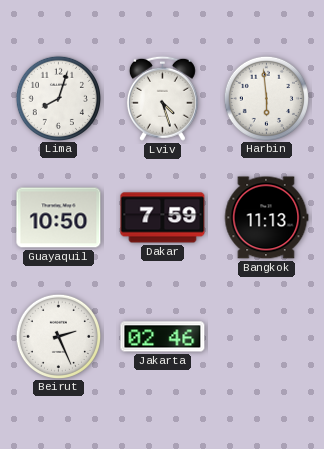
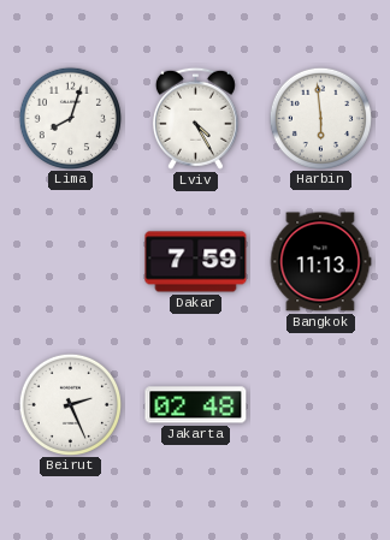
Lviv: 4:27 -> 4:25 (195, 118)
Guayaquil: 10:50 -> none (59, 218)
Jakarta: 02:46 -> 02:48 (196, 405)
